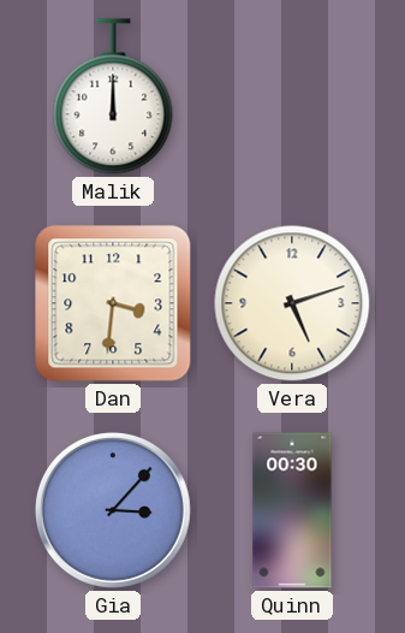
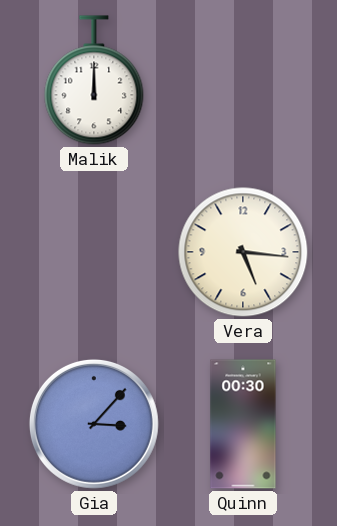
Dan: 3:31 -> none (113, 303)
Vera: 5:12 -> 5:16 (243, 252)
